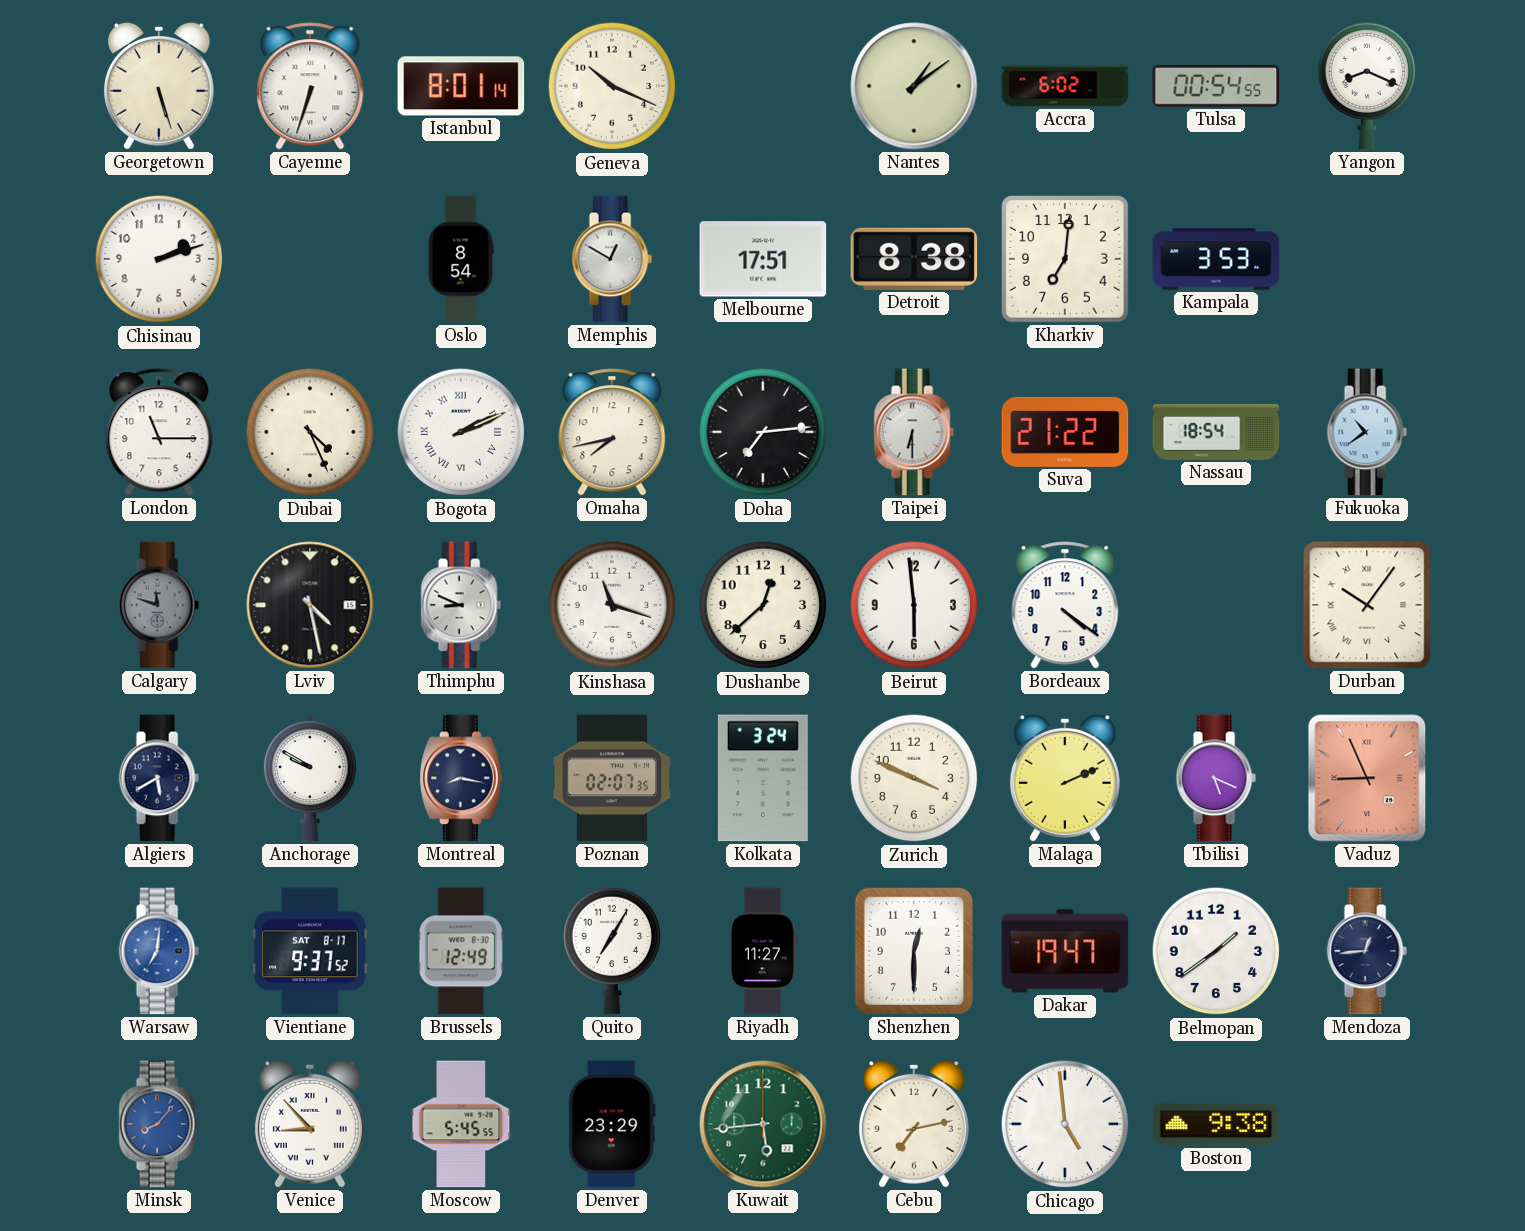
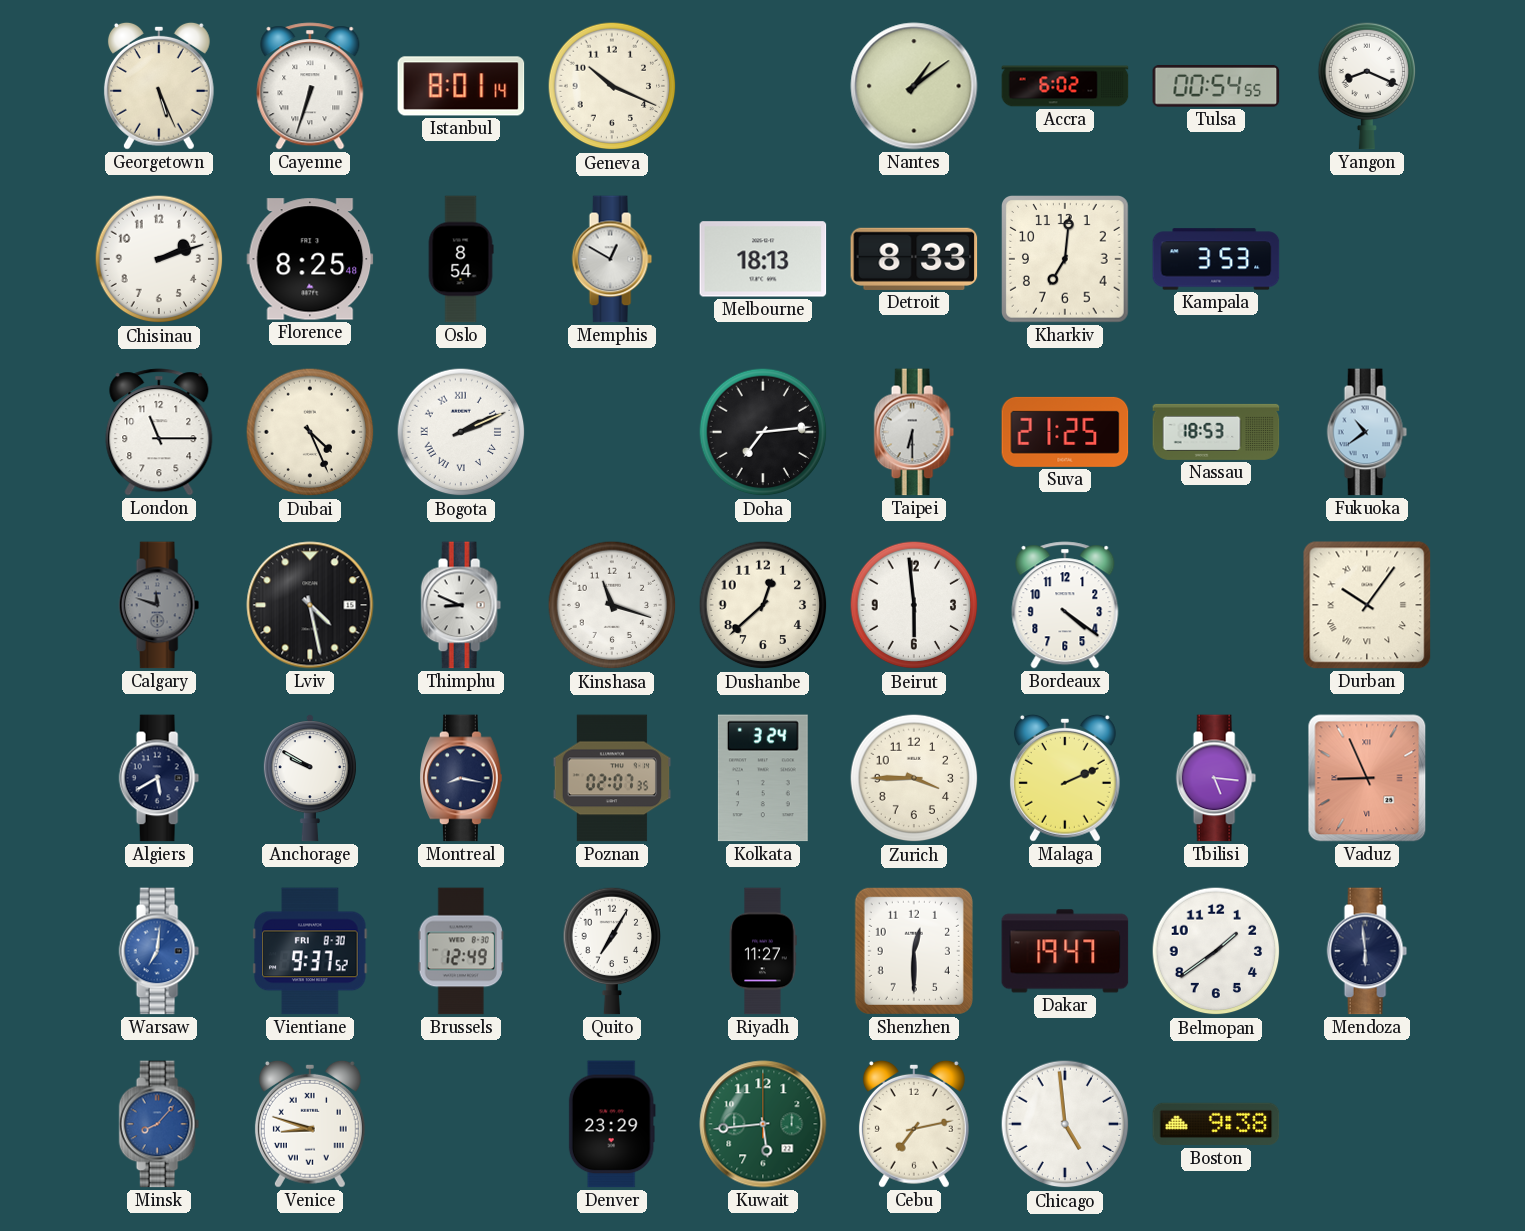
Georgetown: 5:27 -> 5:26 (159, 86)
Florence: none -> 8:25 (310, 259)
Melbourne: 17:51 -> 18:13 (763, 259)
Detroit: 8:38 -> 8:33 (914, 259)
Omaha: 7:43 -> none (612, 432)
Suva: 21:22 -> 21:25 (1065, 432)
Nassau: 18:54 -> 18:53 (1216, 432)
Zurich: 3:49 -> 3:45 (914, 778)
Tbilisi: 5:19 -> 5:16 (1216, 778)
Vientiane date: SAT 8-17 -> FRI 8-30 (310, 951)
Mendoza: 12:44 -> 5:59 (1367, 951)
Venice: 8:53 -> 8:48 (310, 1124)
Moscow: 5:45 -> none (461, 1124)
